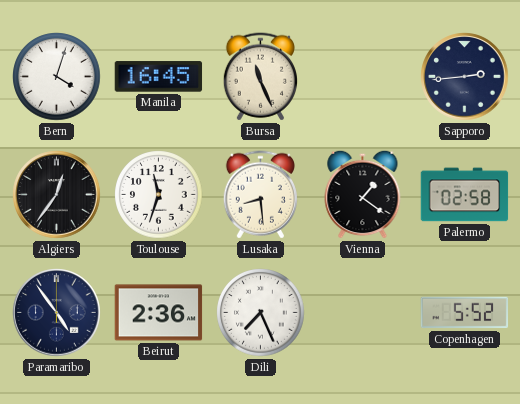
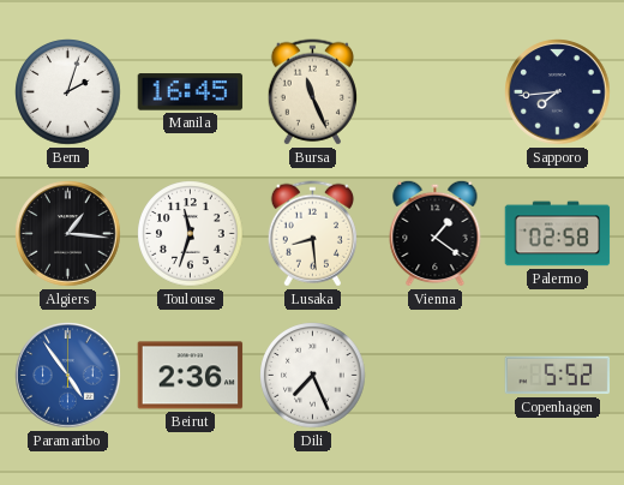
Bern: 4:03 -> 2:03 (68, 92)
Sapporo: 2:44 -> 7:44 (558, 92)
Algiers: 12:36 -> 1:16 (68, 234)
Paramaribo dial: navy -> blue (68, 376)
